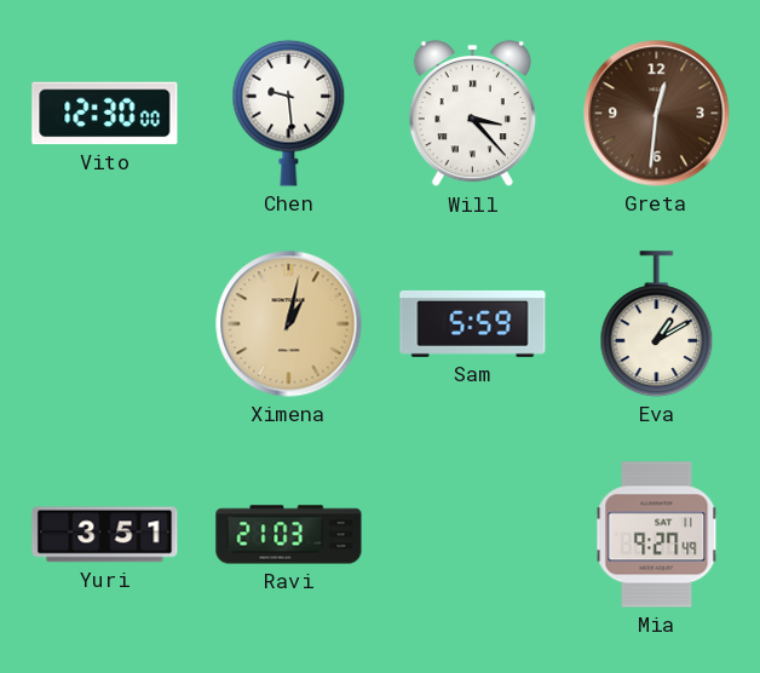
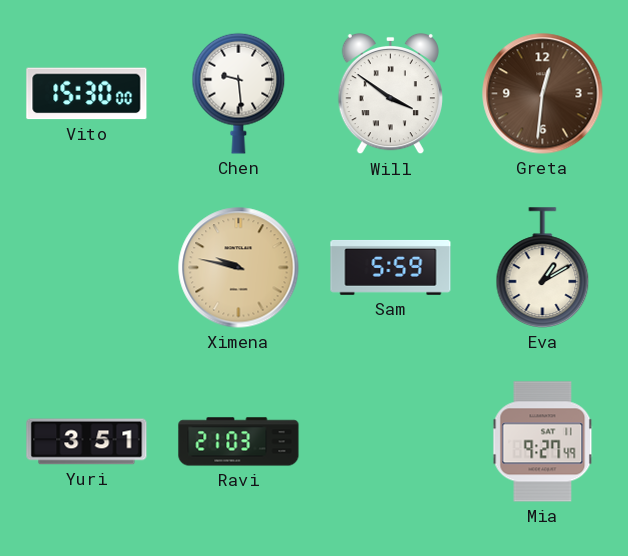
Vito: 12:30 -> 15:30 (87, 94)
Will: 3:23 -> 3:51 (390, 94)
Ximena: 1:02 -> 9:47 (239, 268)
